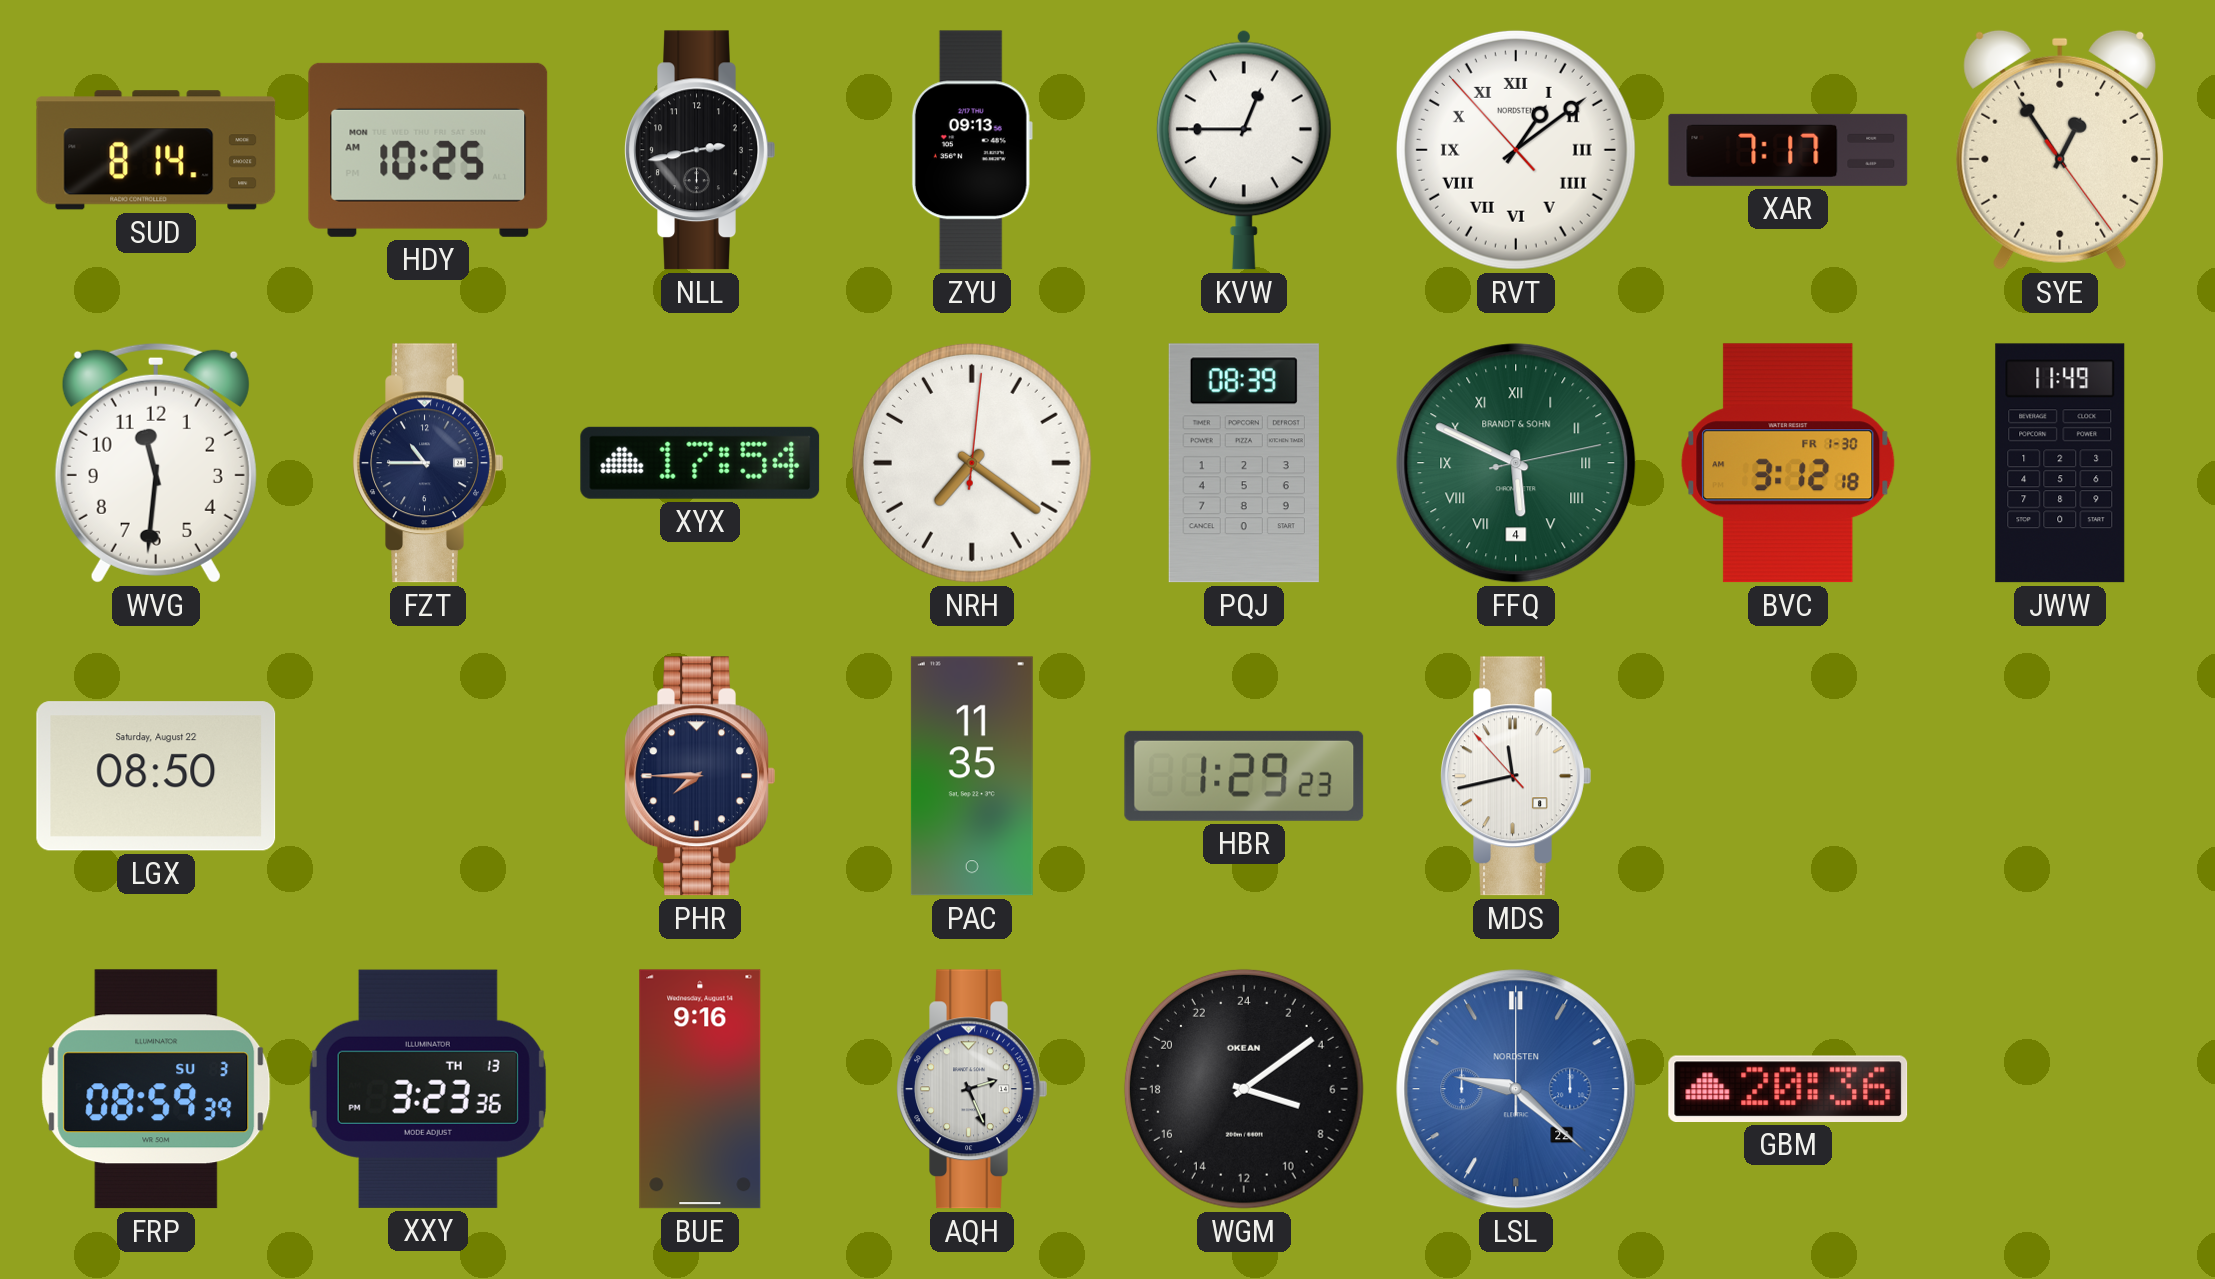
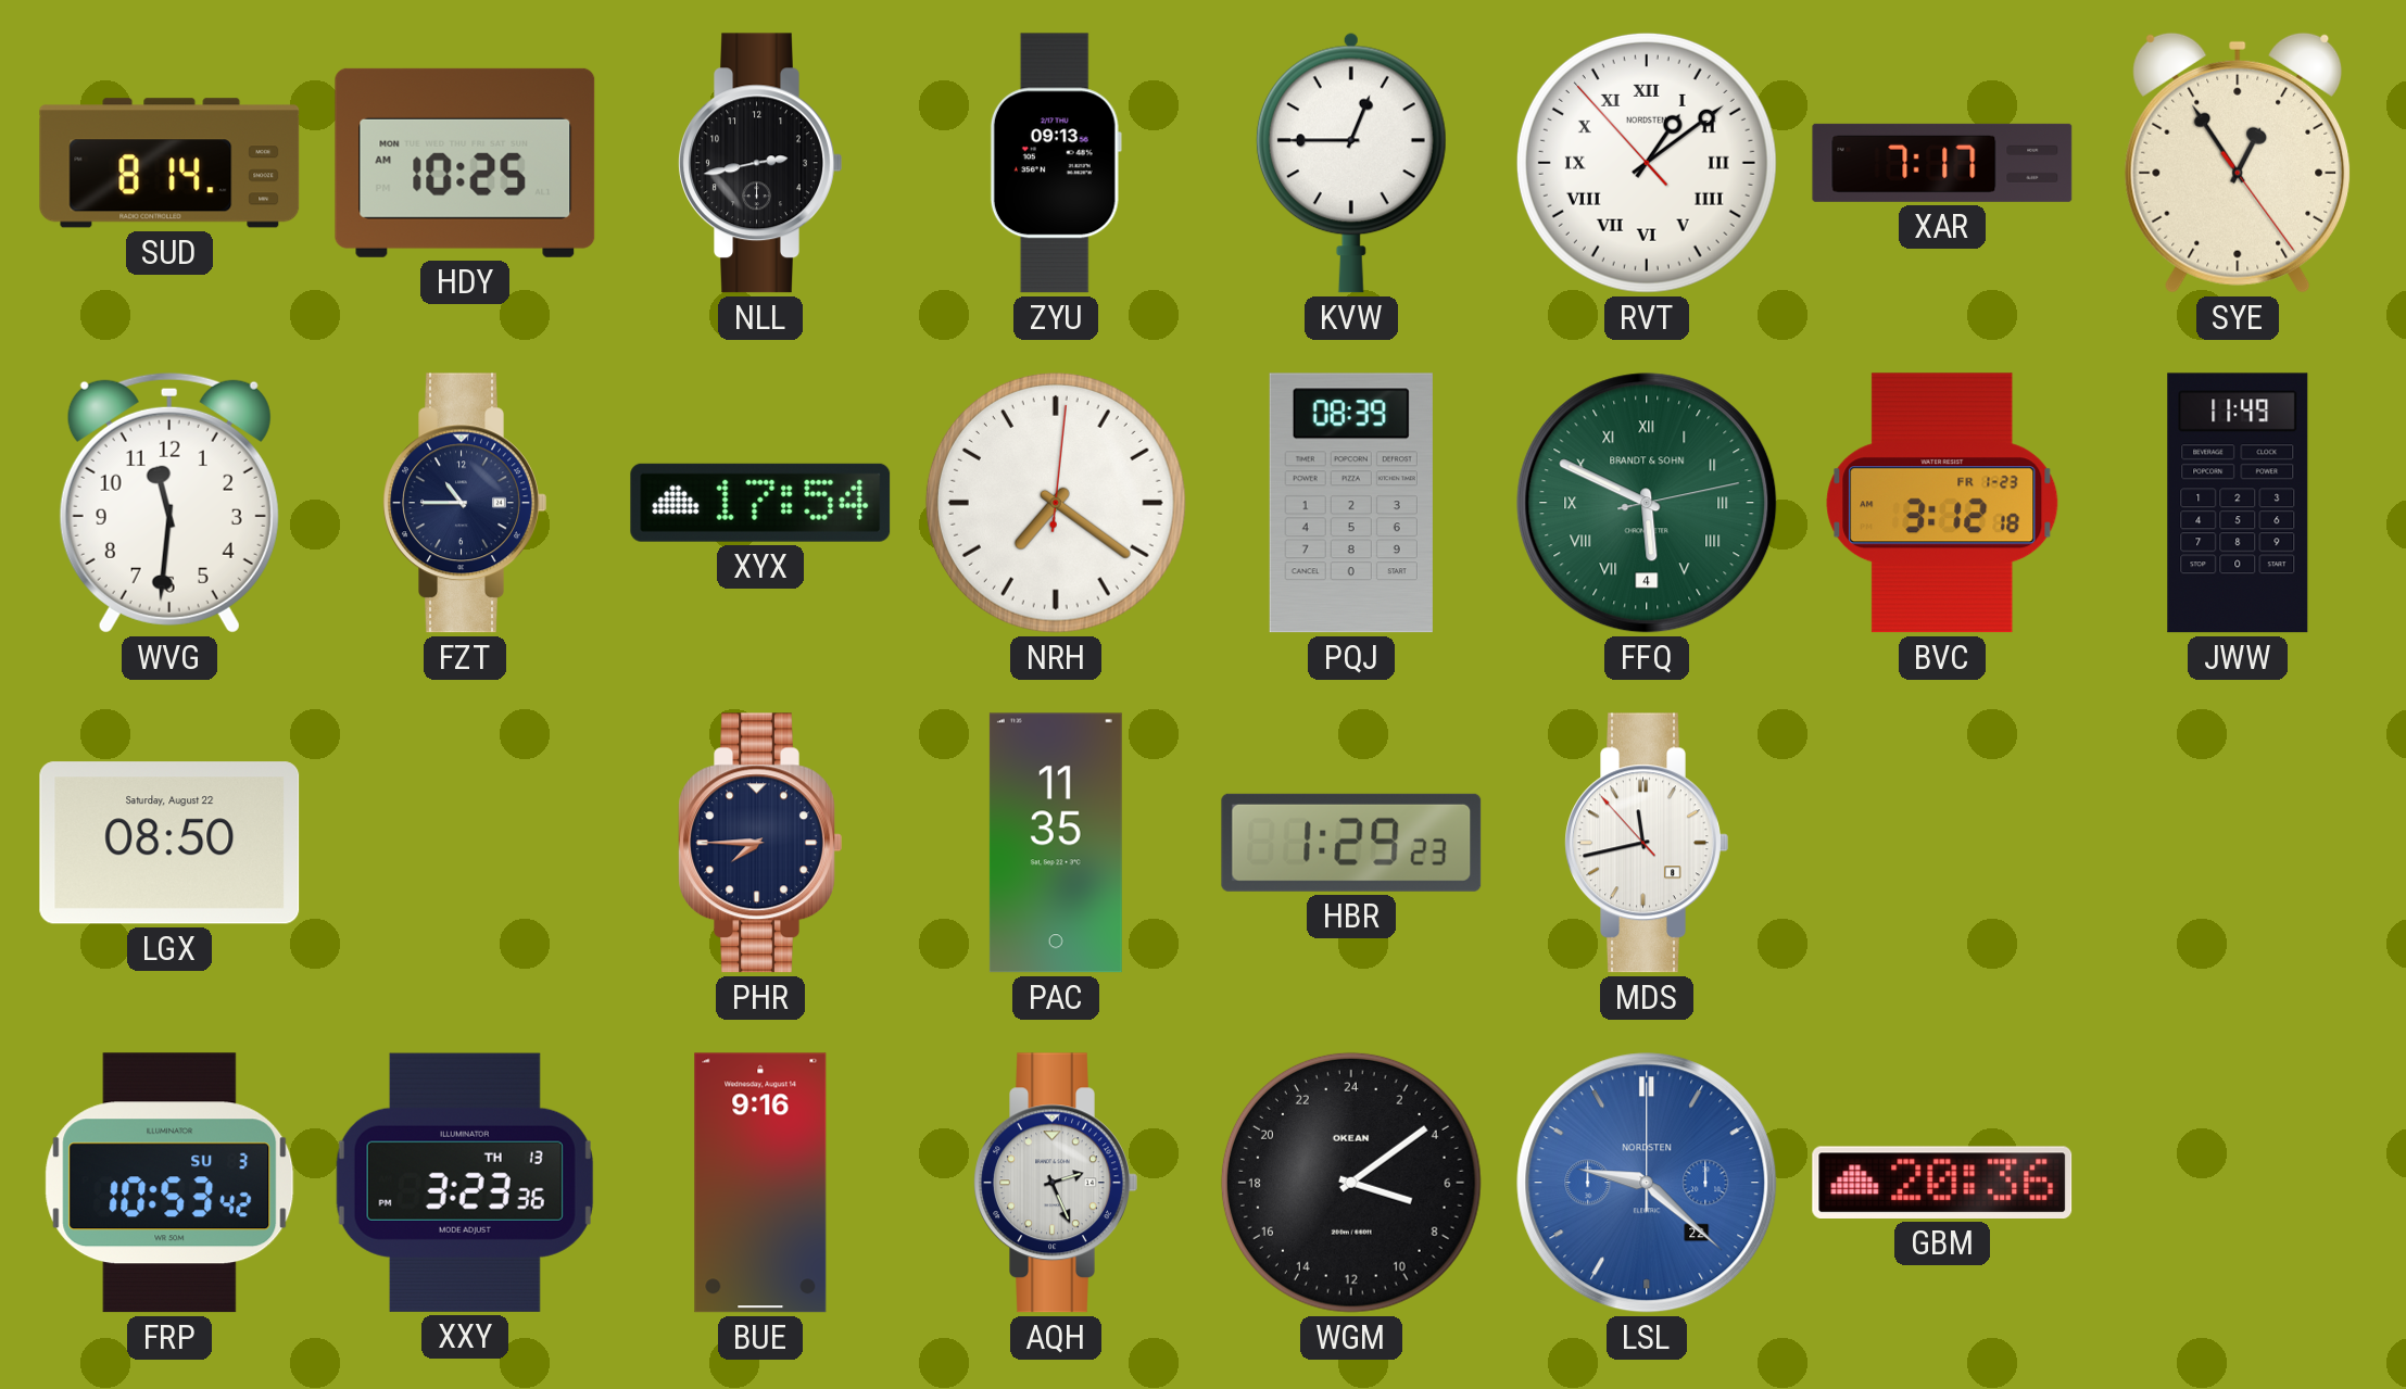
BVC date: FR 1-30 -> FR 1-23 (1942, 503)
FRP: 08:59 -> 10:53 (169, 1183)
